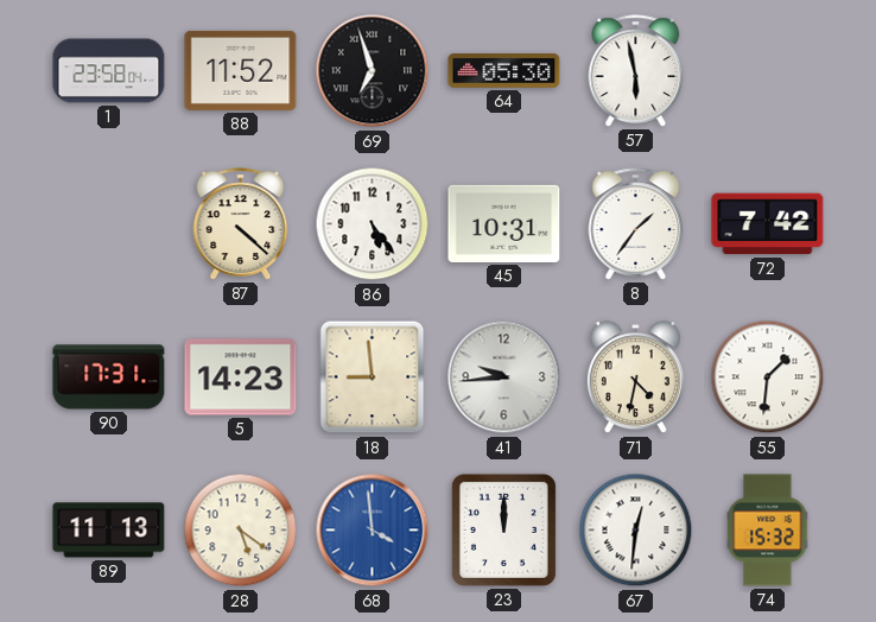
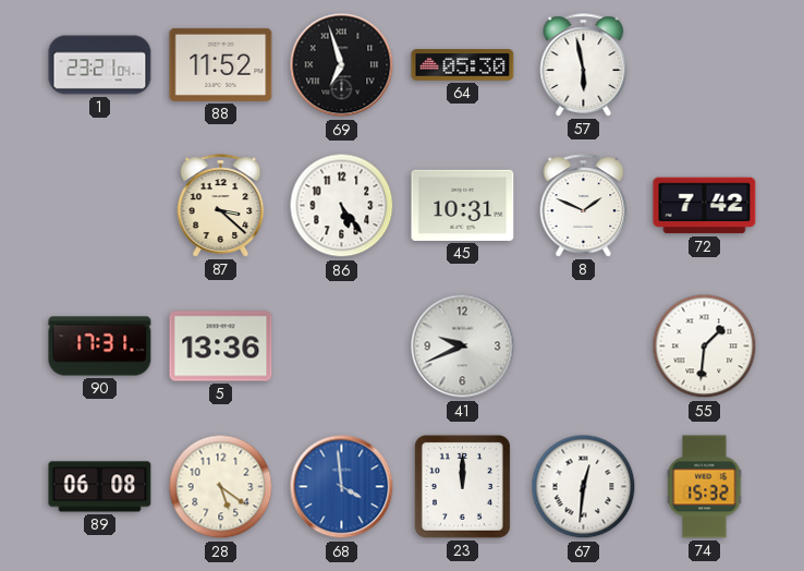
1: 23:58 -> 23:21 (100, 65)
87: 4:22 -> 3:22 (221, 206)
8: 1:36 -> 1:49 (584, 206)
5: 14:23 -> 13:36 (221, 347)
18: 8:59 -> none (373, 377)
41: 9:44 -> 9:41 (463, 347)
71: 4:32 -> none (635, 377)
89: 11:13 -> 06:08 (100, 487)
